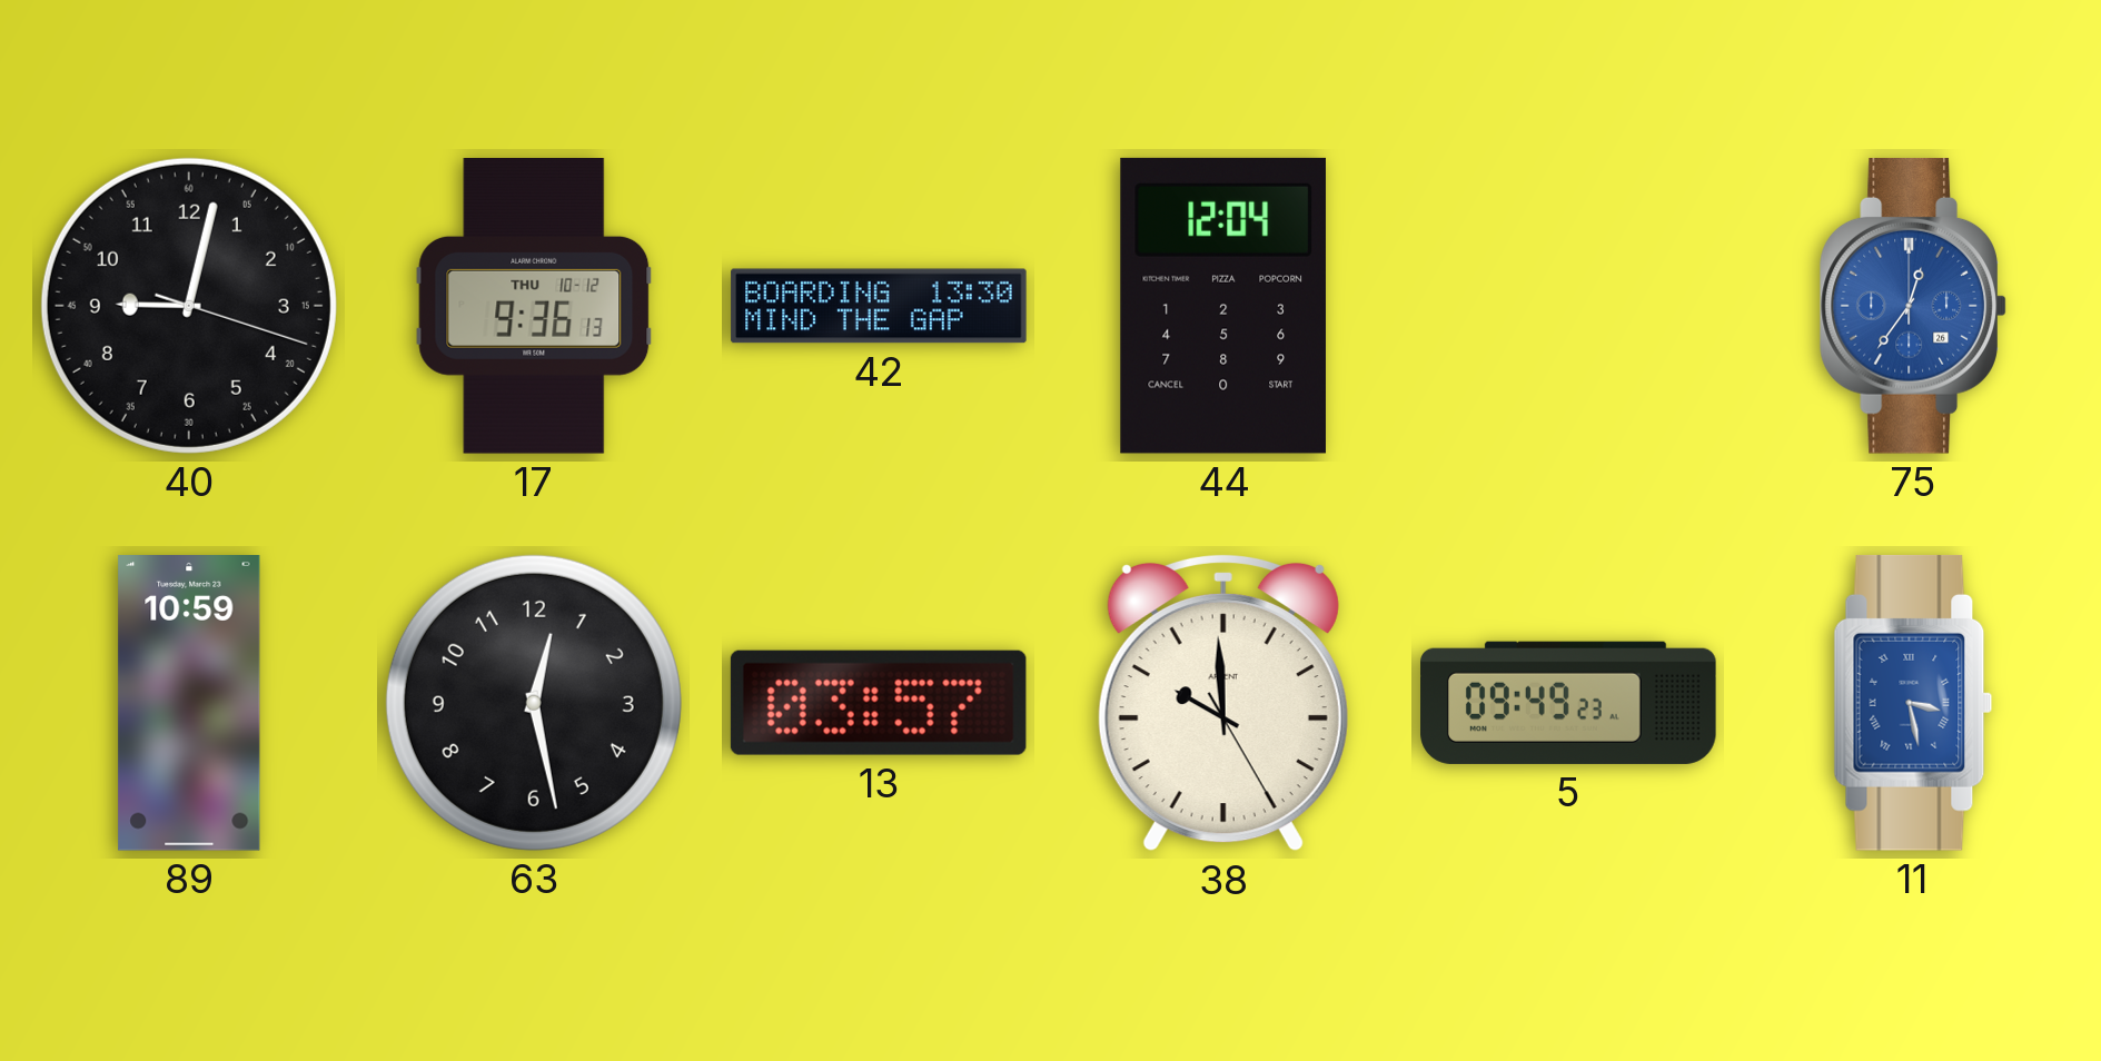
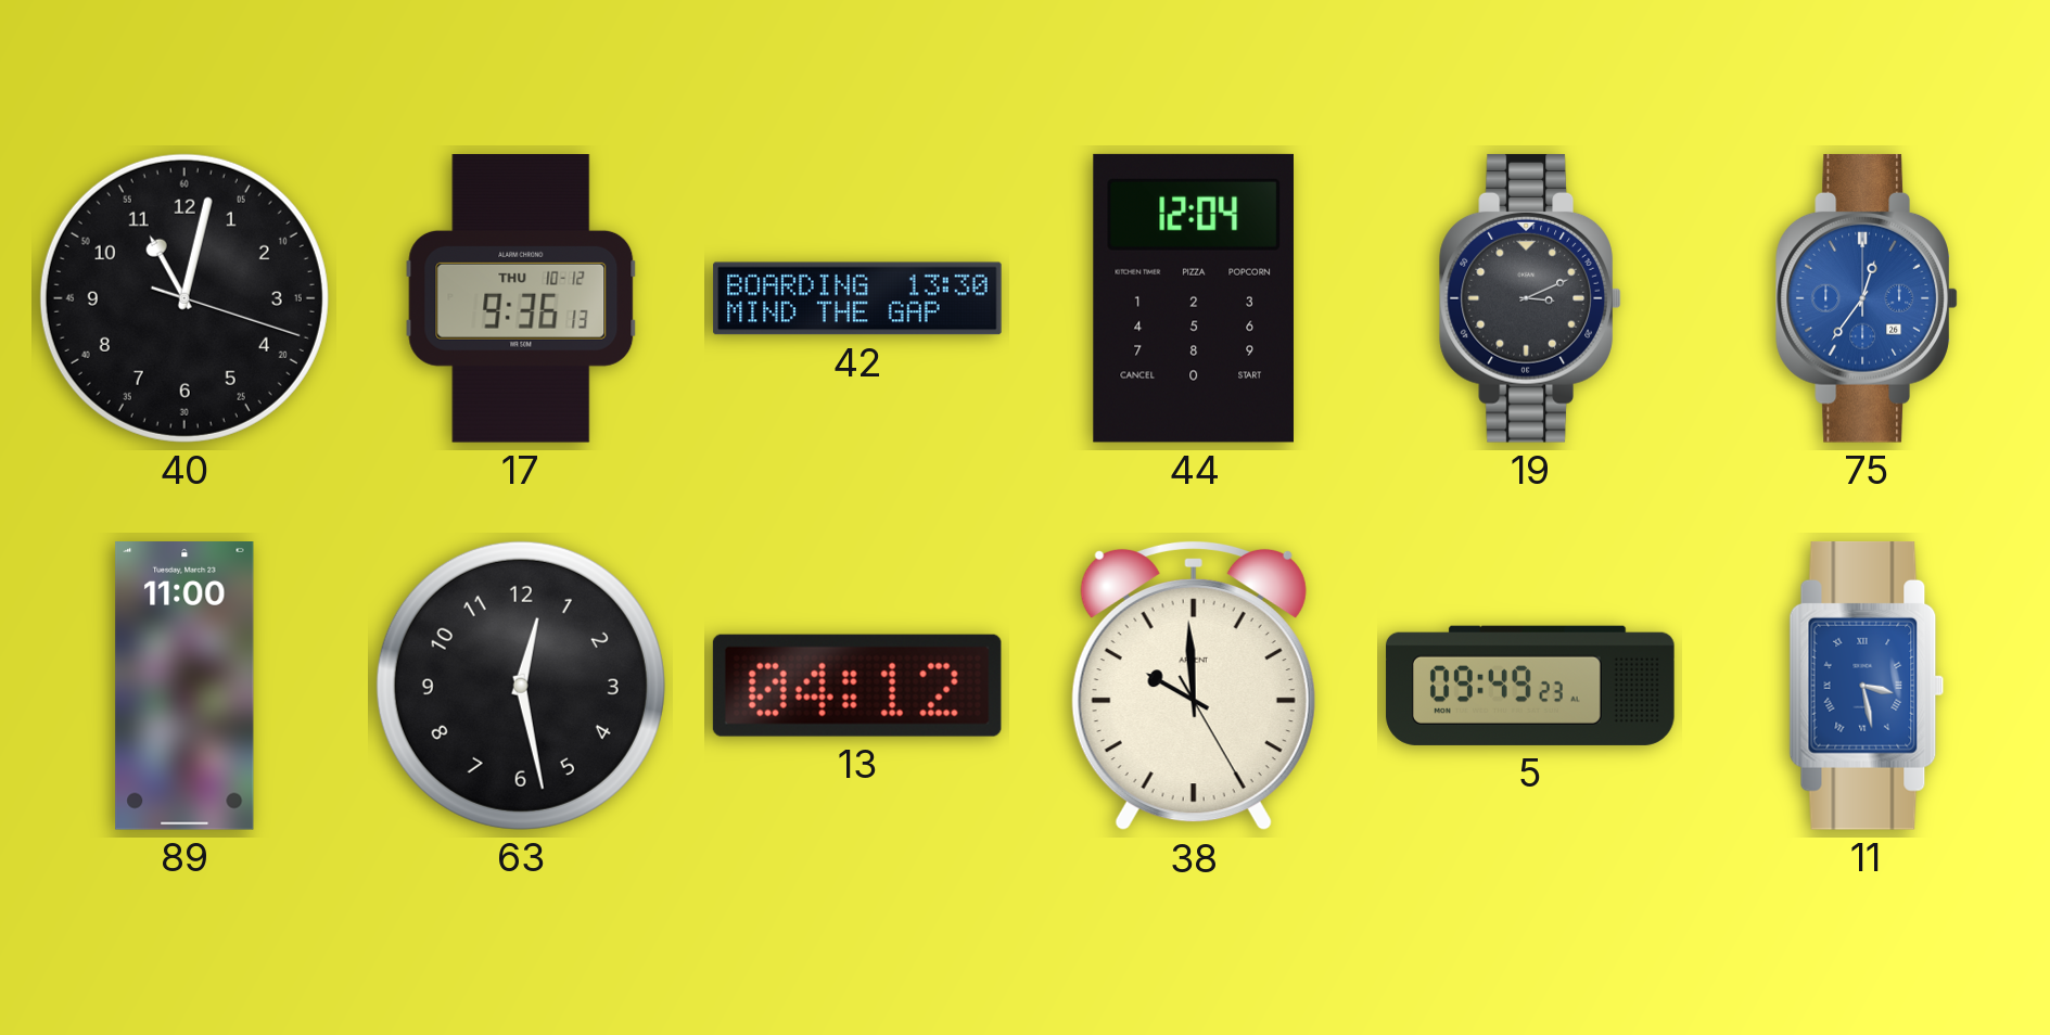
40: 9:02 -> 11:02 (184, 298)
19: none -> 3:11 (1530, 298)
89: 10:59 -> 11:00 (184, 687)
13: 03:57 -> 04:12 (857, 686)
